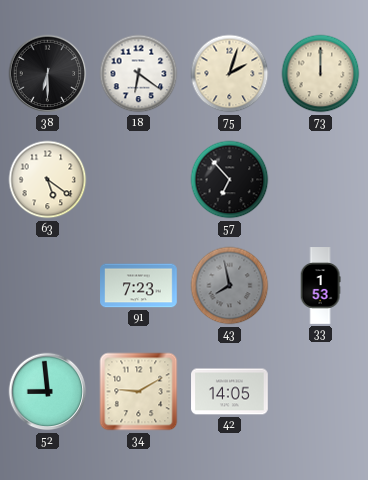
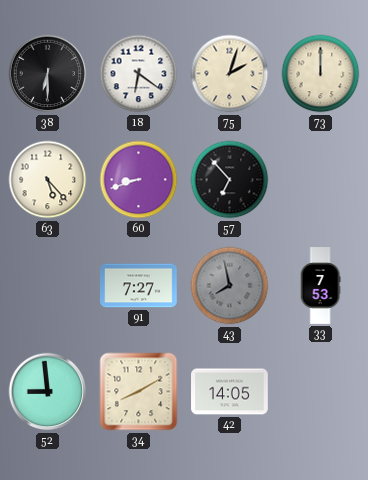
63: 5:21 -> 5:23 (48, 180)
60: none -> 8:42 (139, 180)
91: 7:23 -> 7:27 (139, 286)
33: 1:53 -> 7:53 (320, 286)
34: 9:10 -> 8:10 (139, 392)
